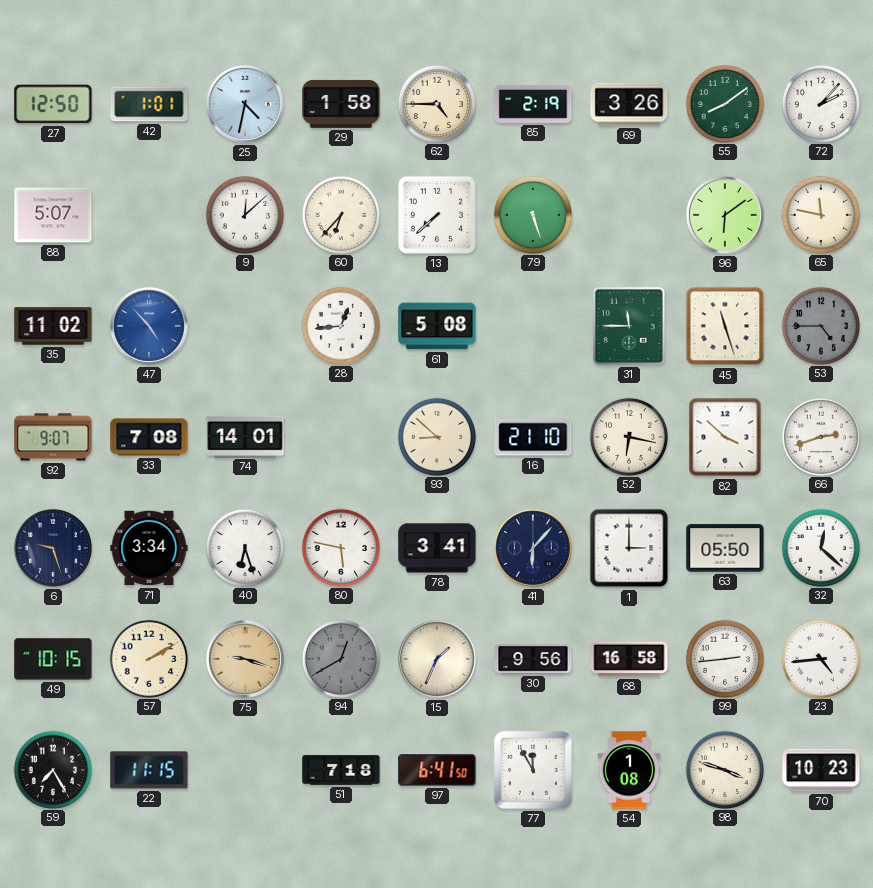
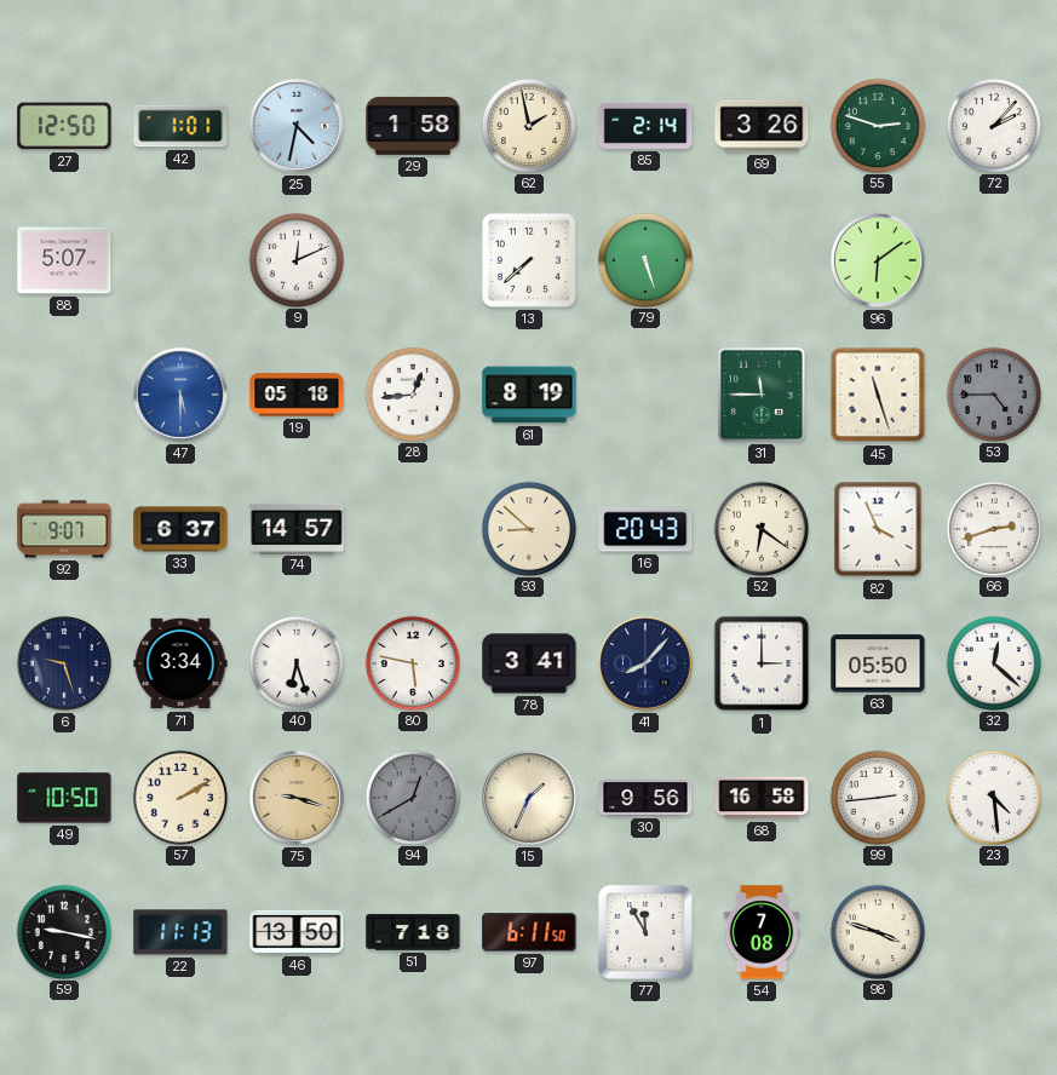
62: 4:45 -> 1:58 (528, 125)
85: 2:19 -> 2:14 (645, 126)
55: 8:09 -> 2:48 (877, 125)
9: 12:08 -> 12:11 (295, 259)
60: 6:37 -> none (340, 214)
65: 11:47 -> none (820, 214)
35: 11:02 -> none (53, 326)
47: 4:53 -> 5:30 (180, 395)
19: none -> 05:18 (297, 395)
61: 5:08 -> 8:19 (529, 395)
33: 7:08 -> 6:37 (180, 529)
74: 14:01 -> 14:57 (297, 528)
16: 21:10 -> 20:43 (645, 529)
52: 6:17 -> 6:21 (760, 528)
82: 3:52 -> 3:56 (878, 529)
41: 6:07 -> 8:07 (645, 663)
49: 10:15 -> 10:50 (64, 798)
23: 4:44 -> 4:29 (993, 797)
59: 7:25 -> 9:17 (63, 931)
22: 11:15 -> 11:13 (180, 932)
46: none -> 13:50 (297, 932)
97: 6:41 -> 6:11 (529, 932)
54: 1:08 -> 7:08 (762, 932)
70: 10:23 -> none (821, 770)
